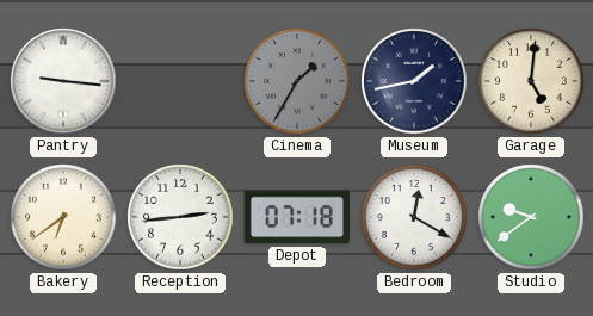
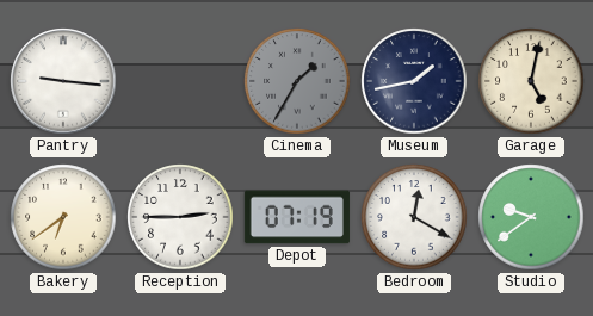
Garage: 5:01 -> 5:02 (531, 81)
Reception: 2:44 -> 2:45 (180, 217)
Depot: 07:18 -> 07:19 (297, 217)
